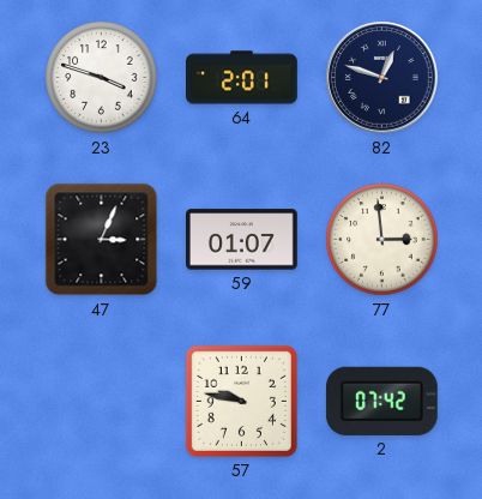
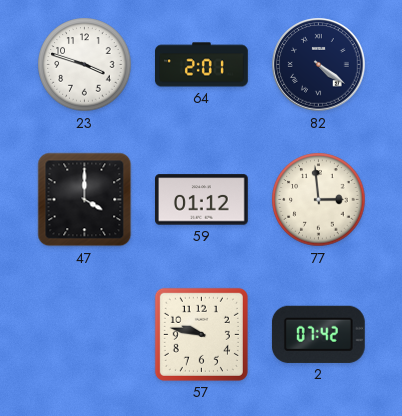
82: 12:48 -> 4:21 (319, 65)
47: 3:04 -> 4:00 (85, 200)
59: 01:07 -> 01:12 (202, 200)
